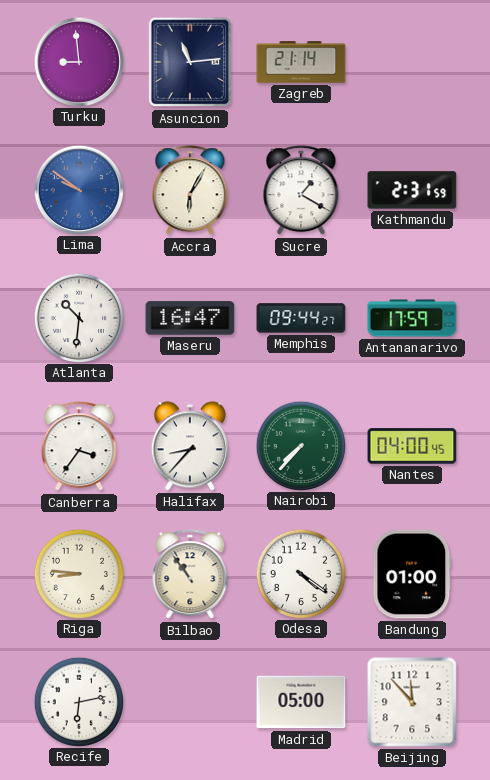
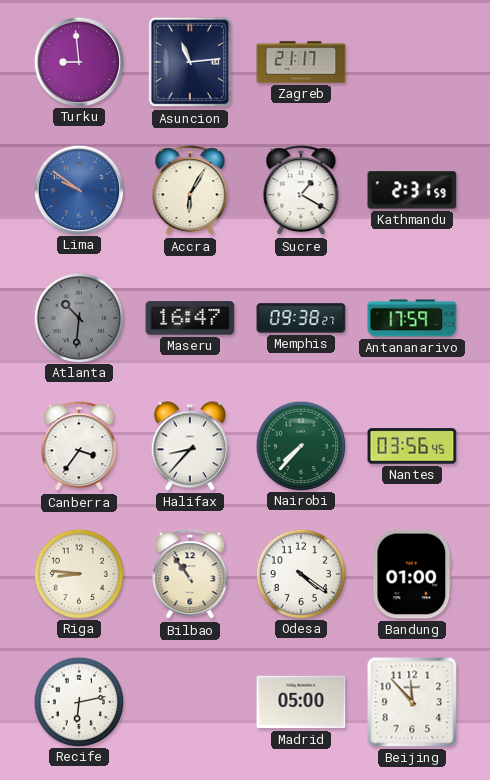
Zagreb: 21:14 -> 21:17 (301, 62)
Atlanta dial: white -> grey (78, 317)
Memphis: 09:44 -> 09:38 (301, 318)
Nantes: 04:00 -> 03:56 (412, 446)
